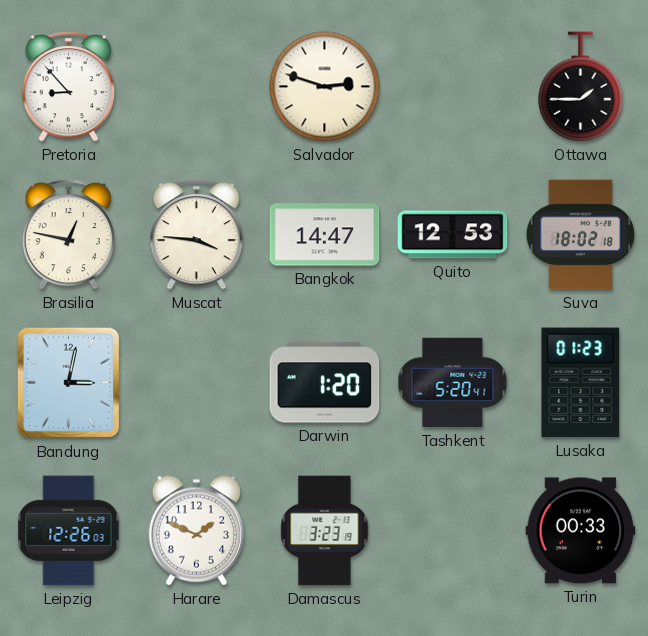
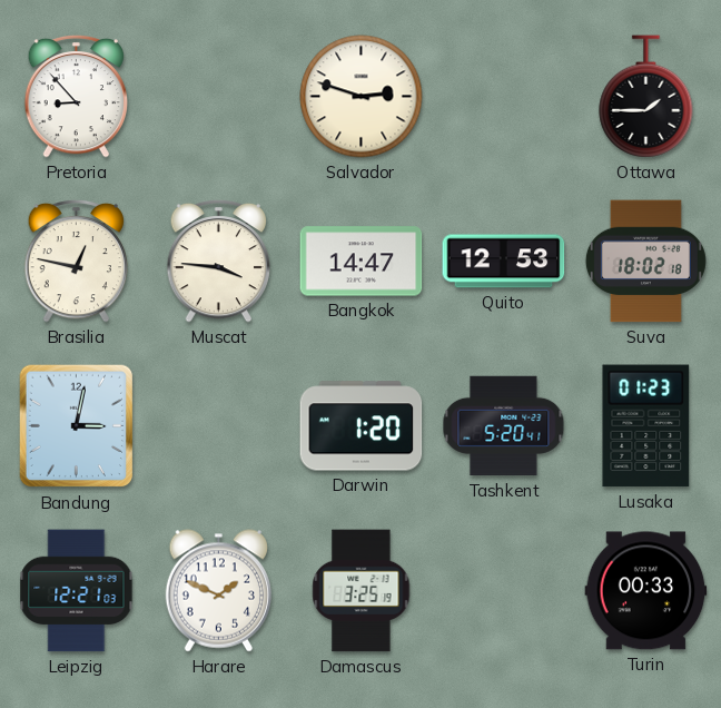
Leipzig: 12:26 -> 12:21 (77, 591)
Damascus: 3:23 -> 3:25 (362, 591)
